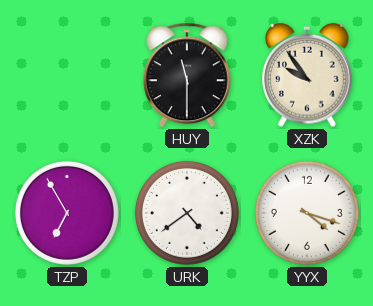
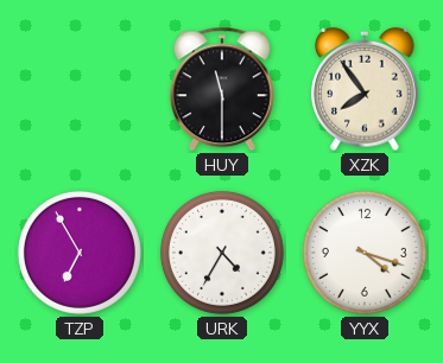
XZK: 9:54 -> 7:54 (365, 89)
URK: 4:39 -> 4:35 (222, 253)
